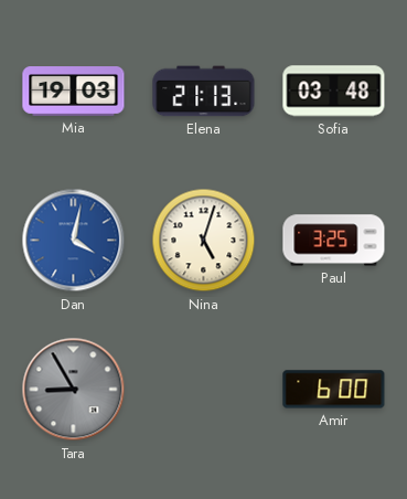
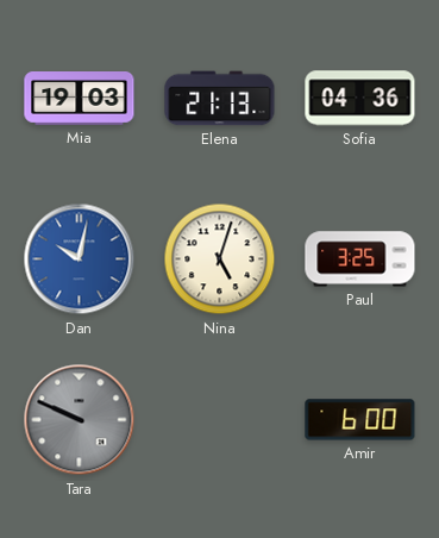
Sofia: 03:48 -> 04:36 (360, 99)
Dan: 4:02 -> 10:02 (80, 259)
Tara: 8:55 -> 9:49 (80, 420)
